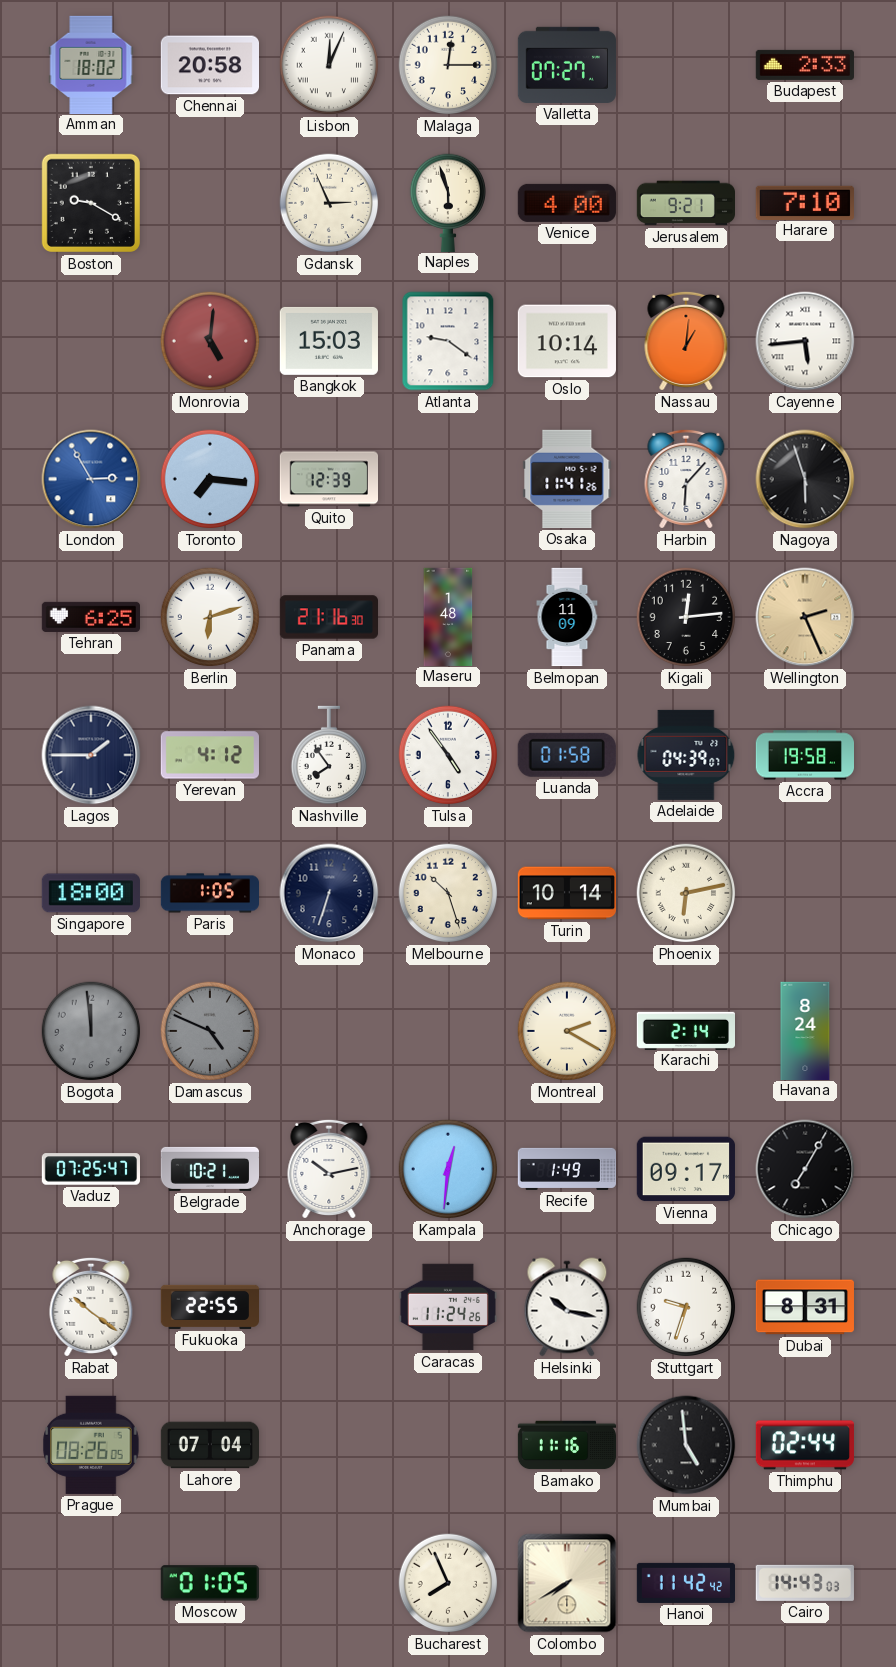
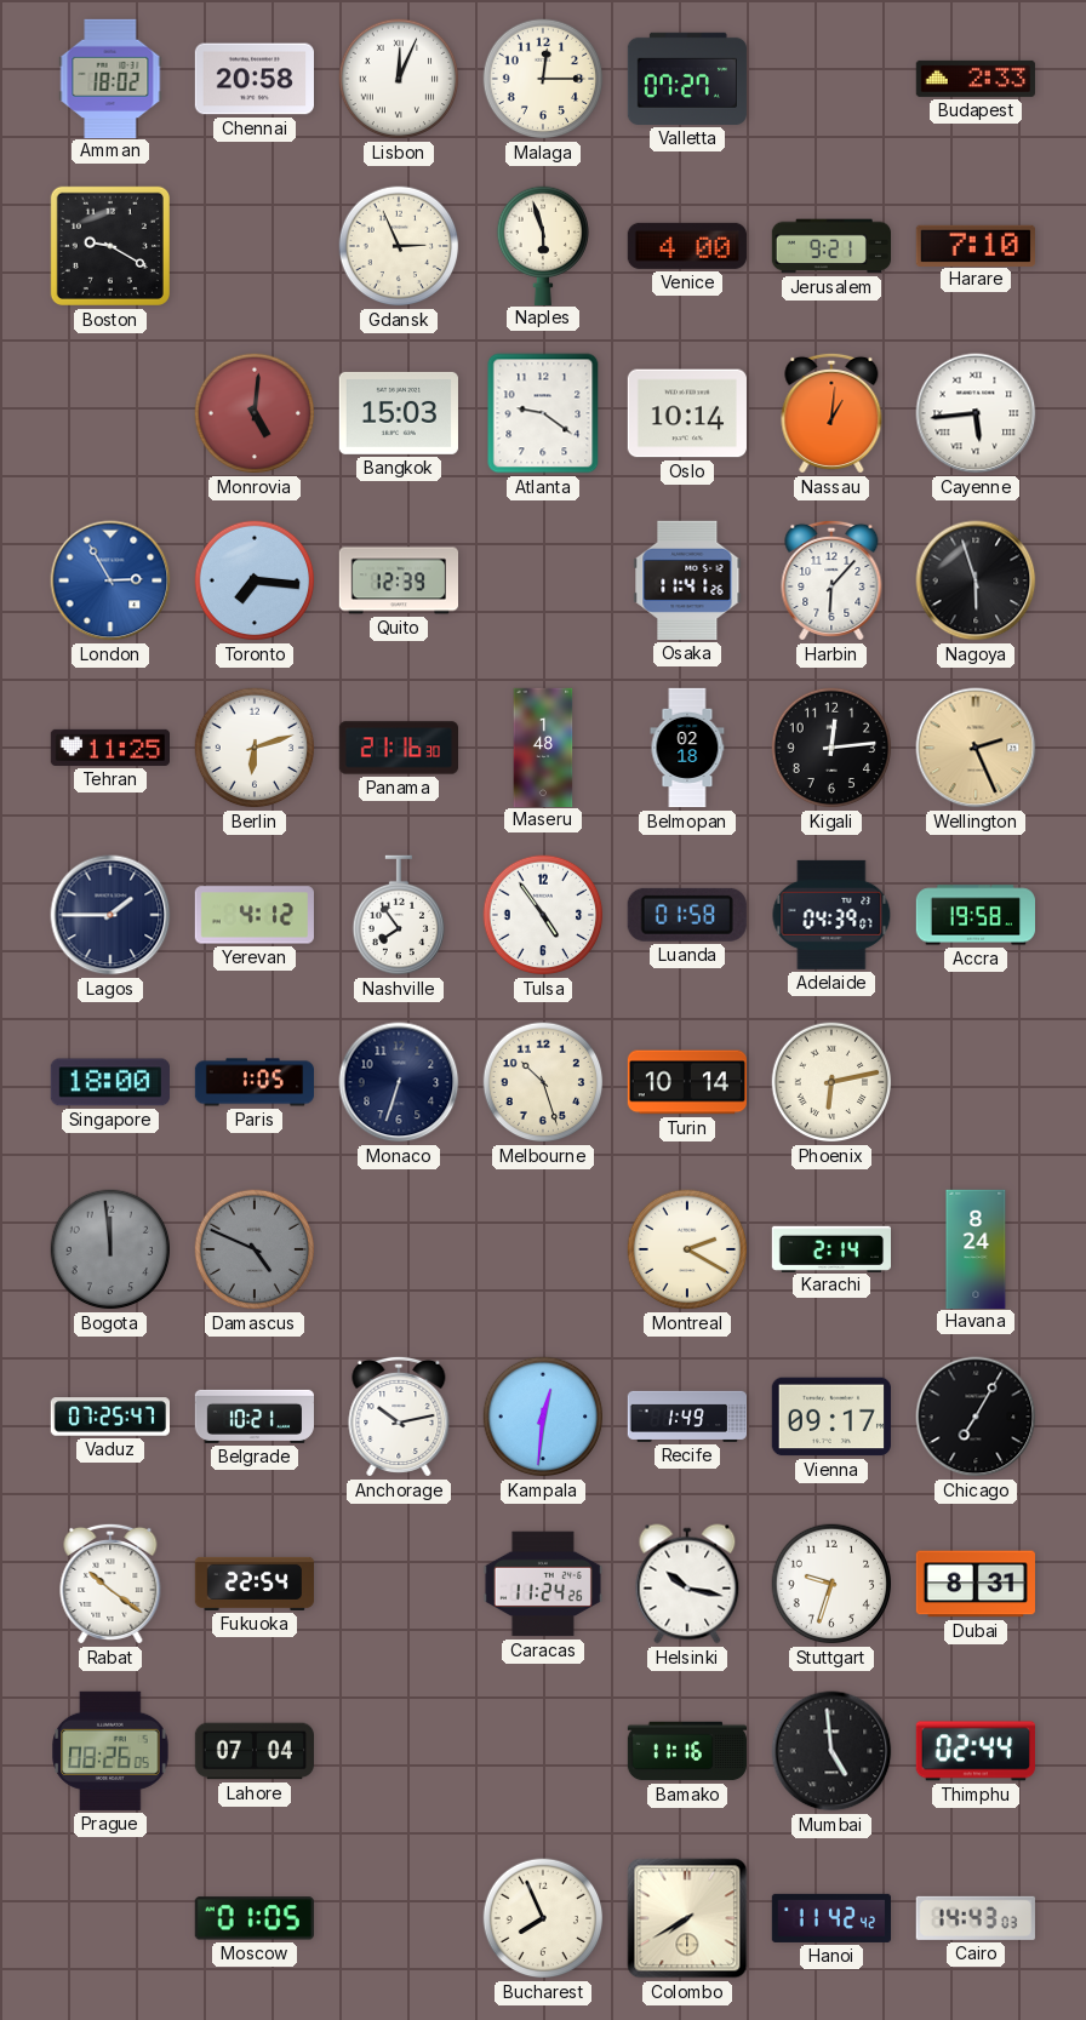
Tehran: 6:25 -> 11:25 (109, 748)
Belmopan: 11:09 -> 02:18 (687, 748)
Fukuoka: 22:55 -> 22:54 (253, 1584)
